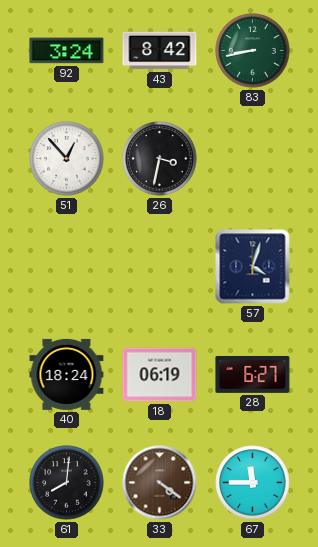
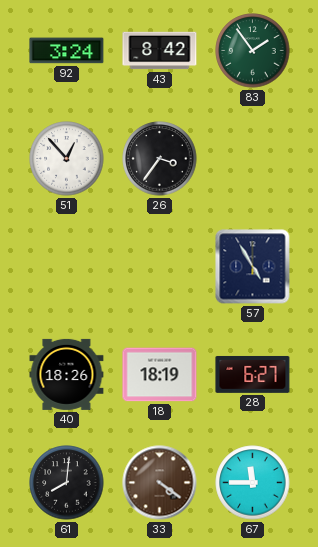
83: 8:43 -> 1:54 (253, 51)
26: 3:32 -> 3:36 (160, 159)
57: 4:03 -> 4:55 (253, 267)
40: 18:24 -> 18:26 (67, 374)
18: 06:19 -> 18:19 (160, 375)
